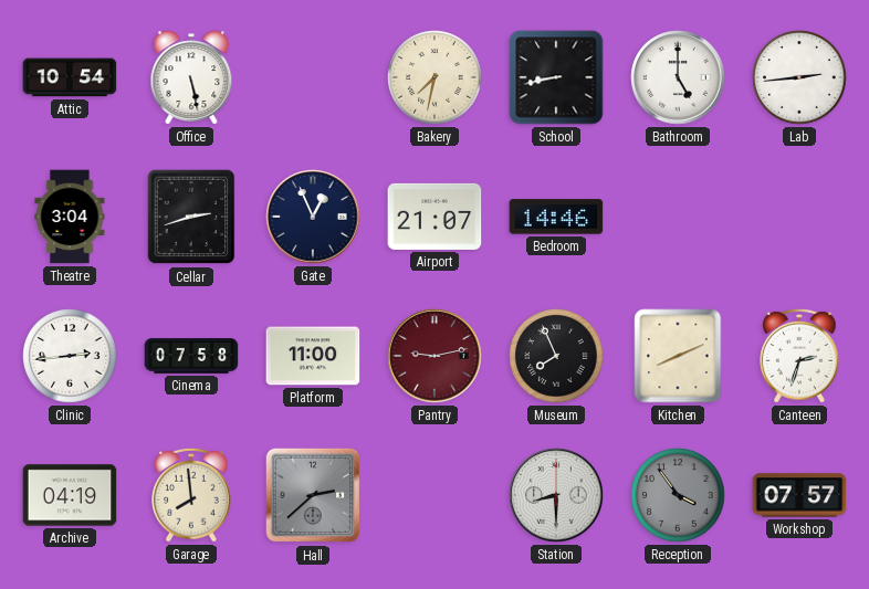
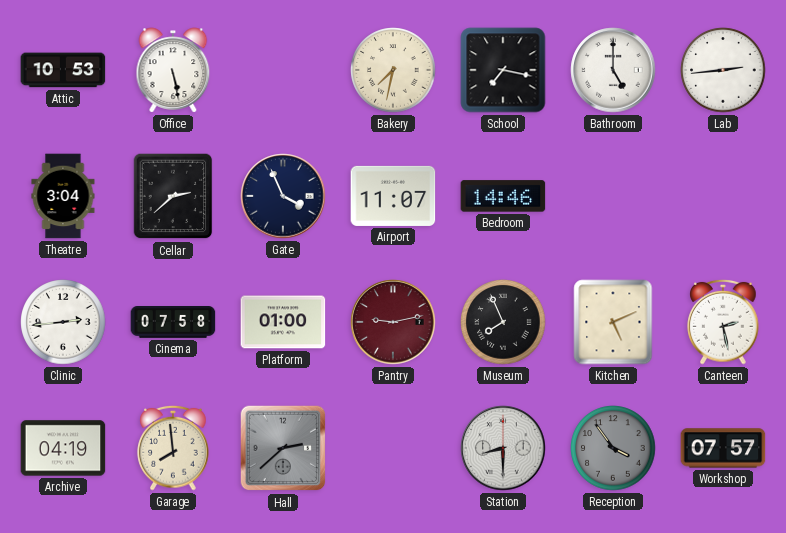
Attic: 10:54 -> 10:53 (63, 70)
School: 8:43 -> 7:17 (503, 70)
Cellar: 2:42 -> 2:38 (173, 196)
Gate: 12:56 -> 3:56 (283, 196)
Airport: 21:07 -> 11:07 (393, 196)
Platform: 11:00 -> 01:00 (283, 322)
Kitchen: 8:11 -> 5:11 (613, 322)
Canteen: 2:33 -> 2:28 (723, 322)
